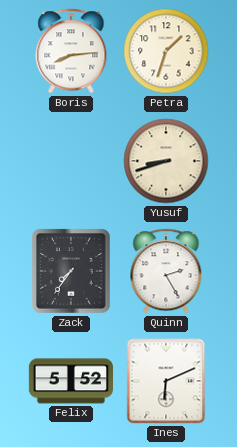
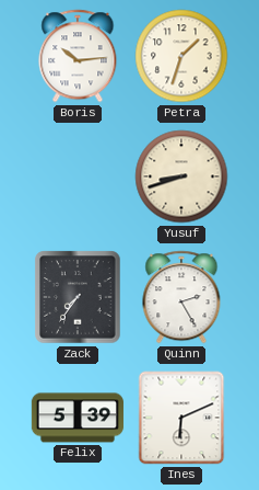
Boris: 8:14 -> 10:14 (78, 56)
Felix: 5:52 -> 5:39 (78, 418)
